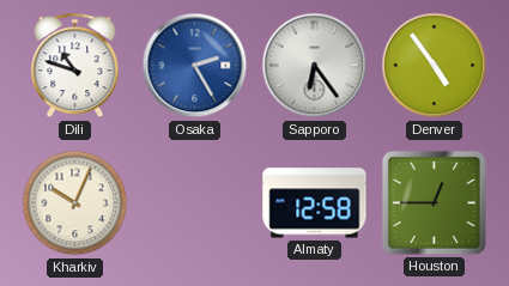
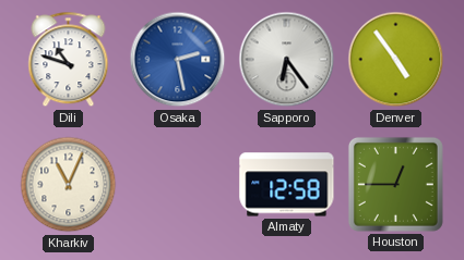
Osaka: 2:25 -> 2:28 (178, 60)
Kharkiv: 10:04 -> 11:04 (69, 185)
